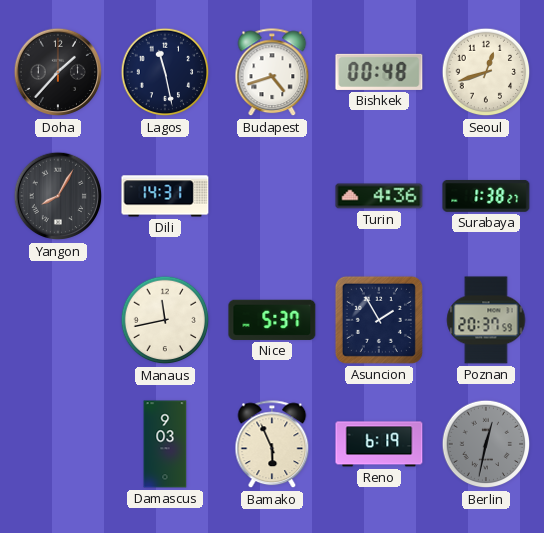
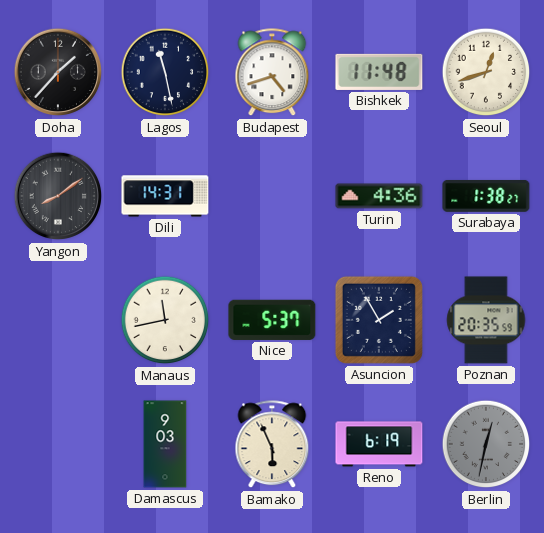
Bishkek: 00:48 -> 11:48 (379, 72)
Yangon: 8:05 -> 8:09 (58, 196)
Poznan: 20:37 -> 20:35 (486, 320)
